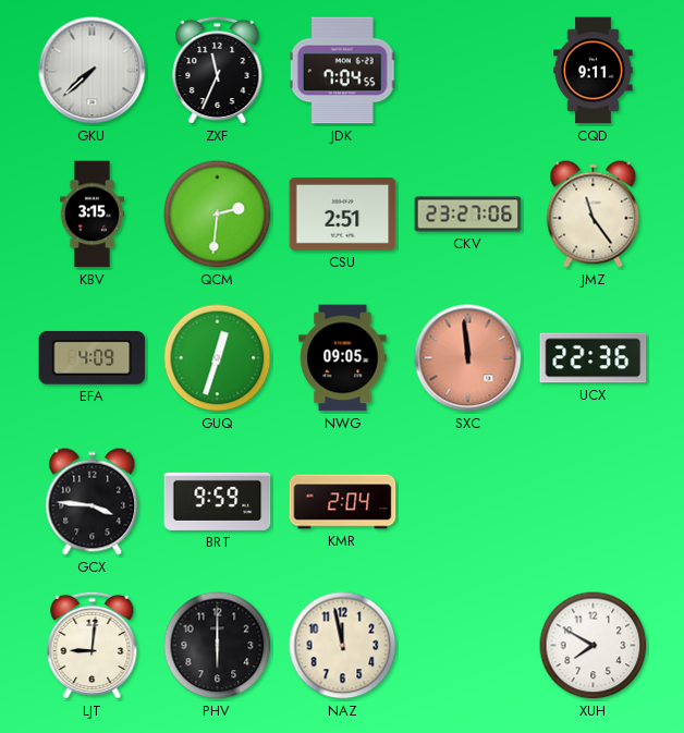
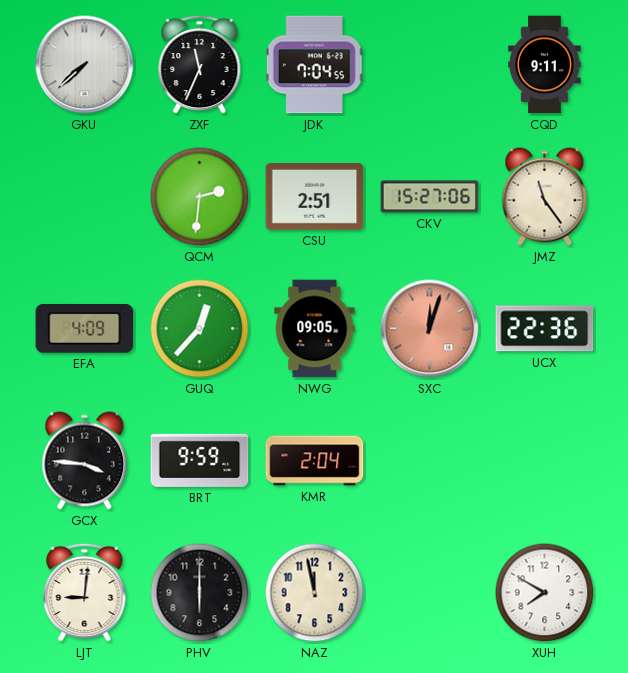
KBV: 3:15 -> none (91, 215)
CKV: 23:27 -> 15:27 (430, 197)
GUQ: 12:33 -> 12:37 (200, 329)
SXC: 11:59 -> 12:03 (430, 329)
